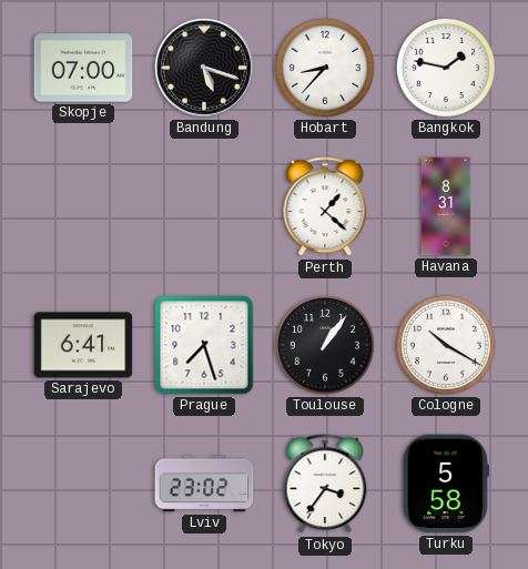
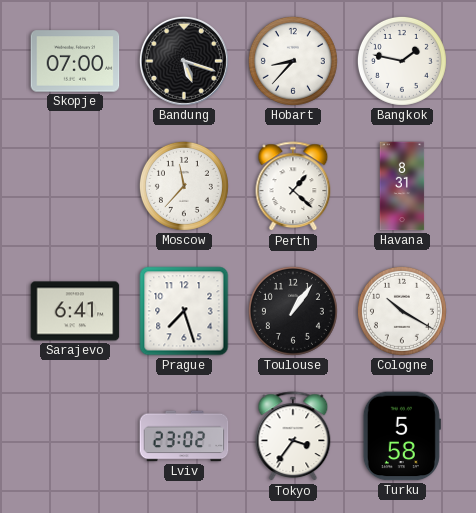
Moscow: none -> 11:37 (184, 186)
